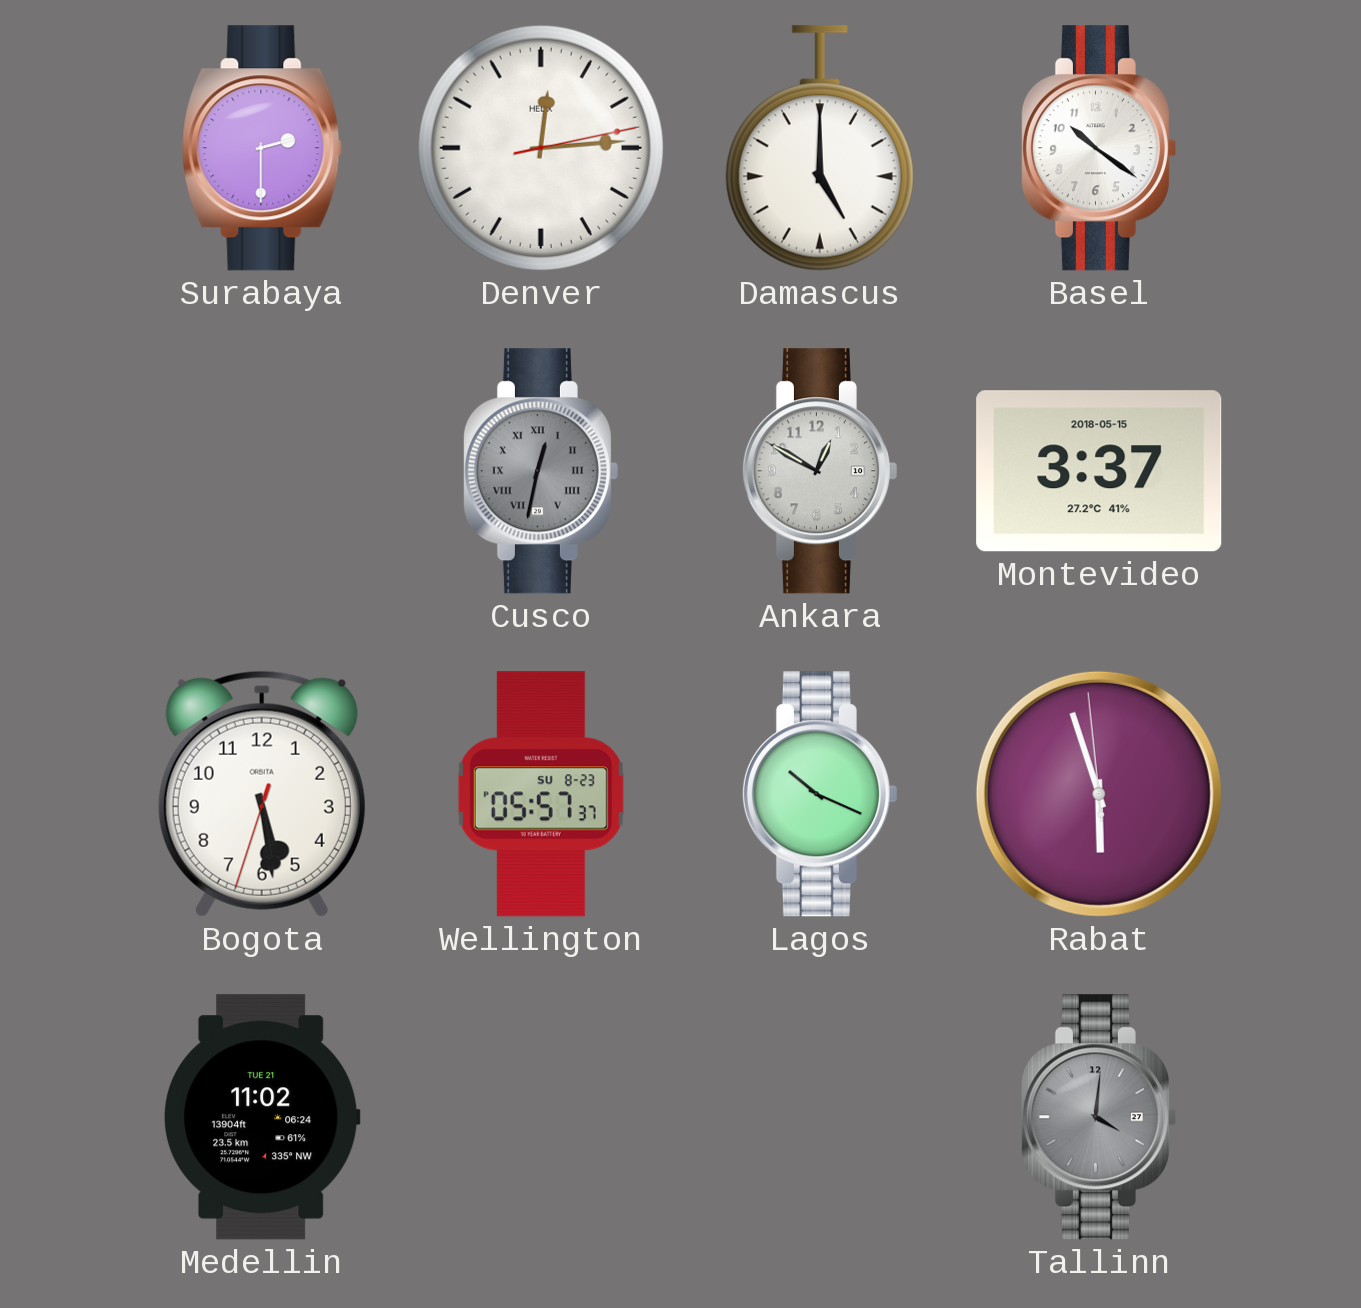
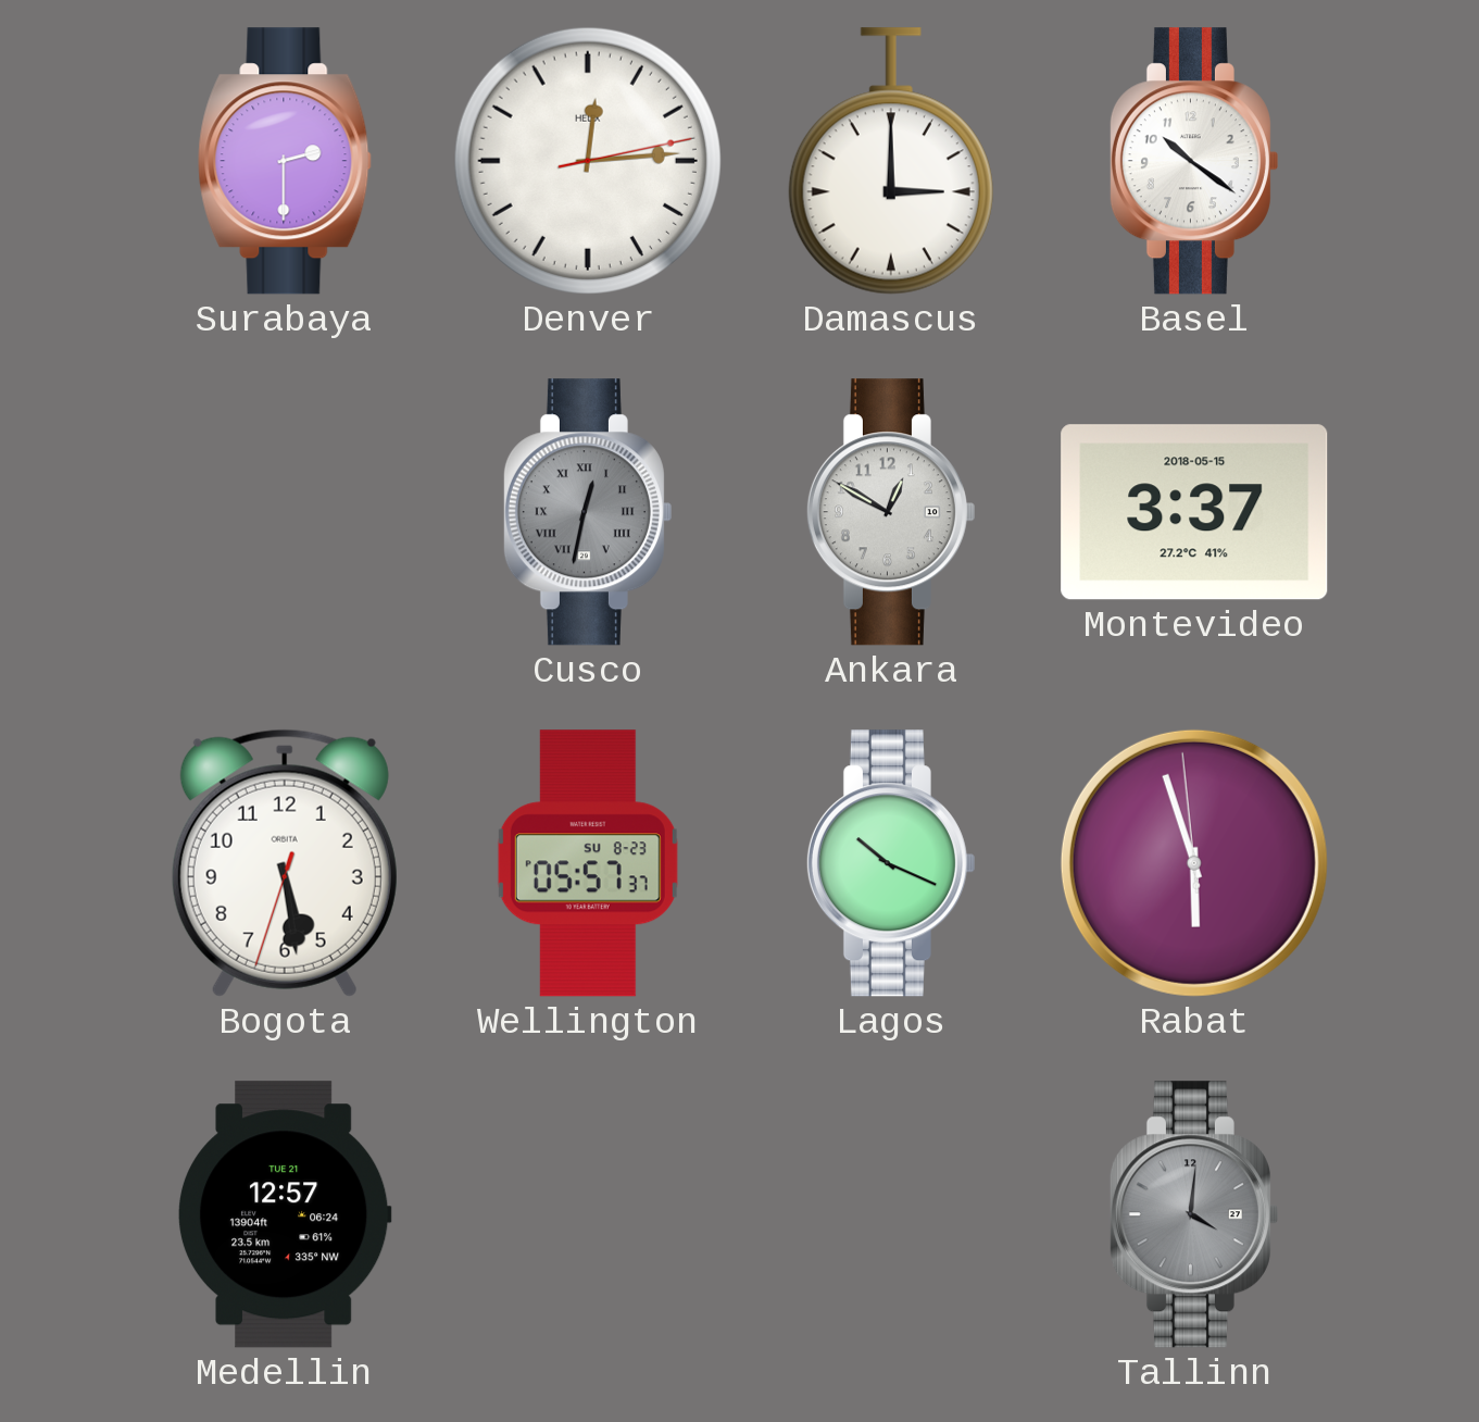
Damascus: 5:00 -> 3:00 (891, 161)
Medellin: 11:02 -> 12:57 (285, 1214)
